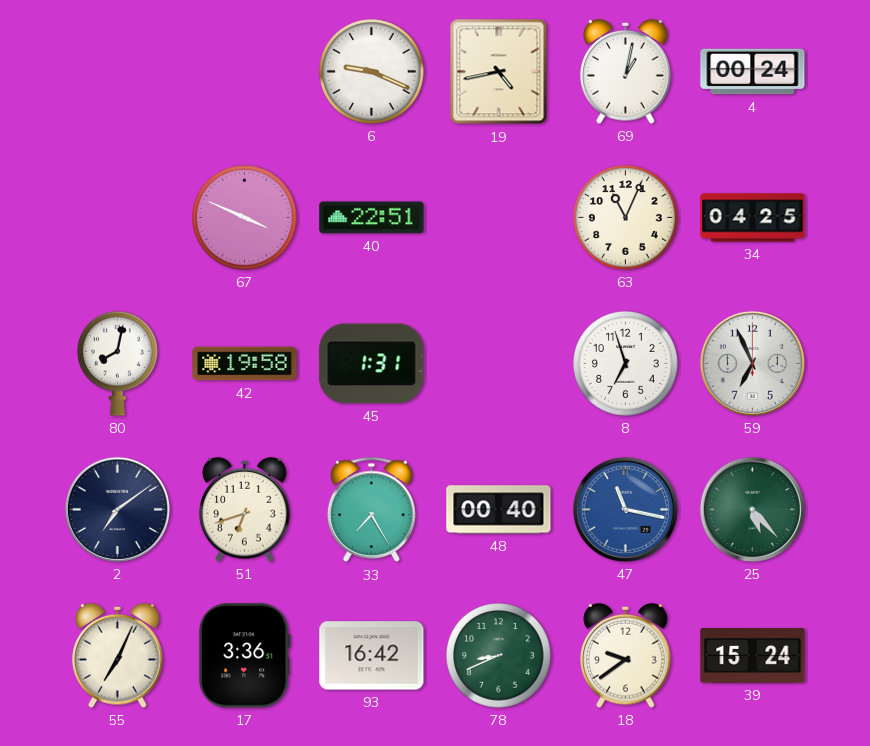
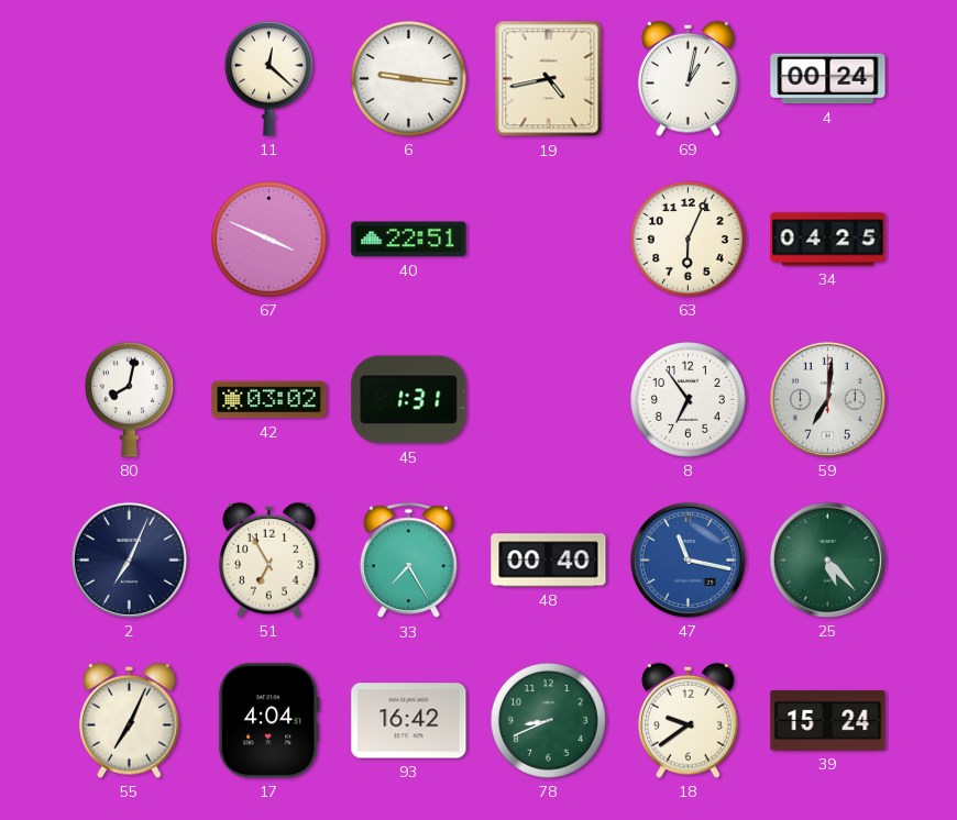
11: none -> 12:22 (269, 78)
6: 9:19 -> 9:16 (409, 79)
63: 11:04 -> 6:04 (689, 240)
42: 19:58 -> 03:02 (269, 400)
8: 6:57 -> 6:54 (689, 400)
59: 6:56 -> 7:01 (827, 399)
2: 7:09 -> 7:04 (129, 559)
51: 6:42 -> 6:55 (269, 559)
17: 3:36 -> 4:04 (268, 721)
